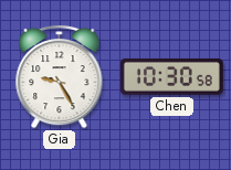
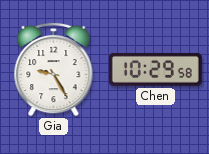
Chen: 10:30 -> 10:29 (155, 69)
